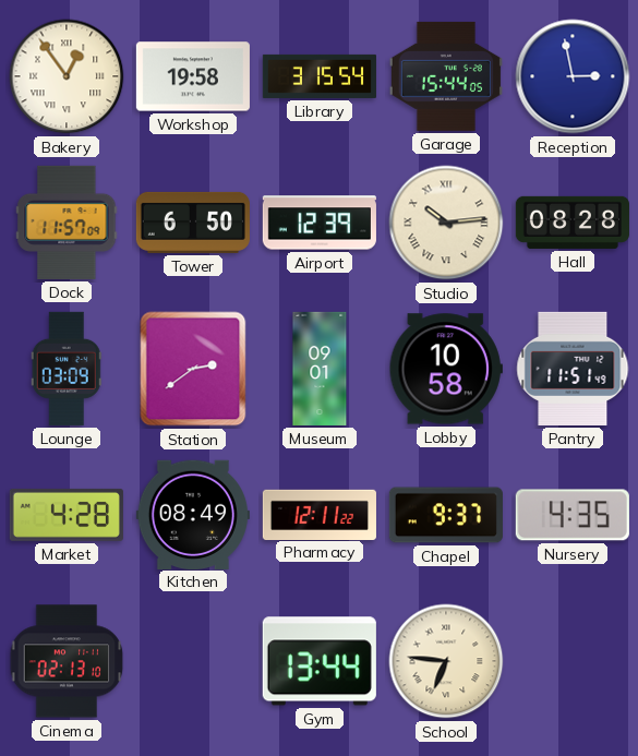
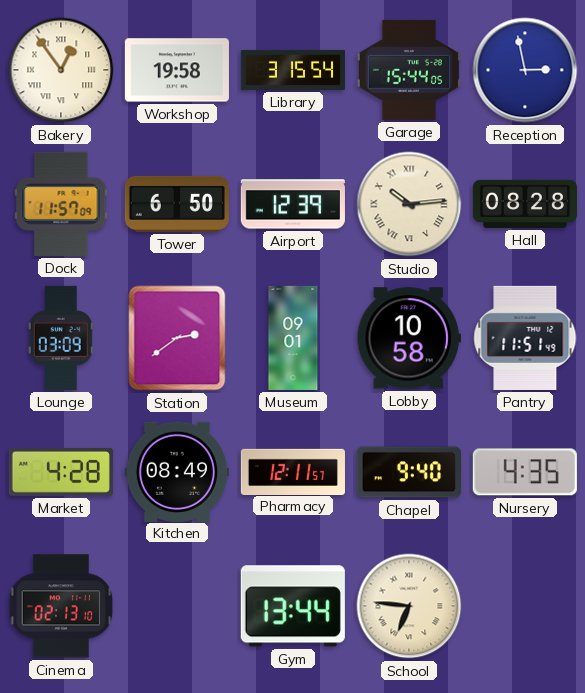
Pharmacy: 12:11:22 -> 12:11:57 (293, 471)
Chapel: 9:37 -> 9:40 (409, 472)
